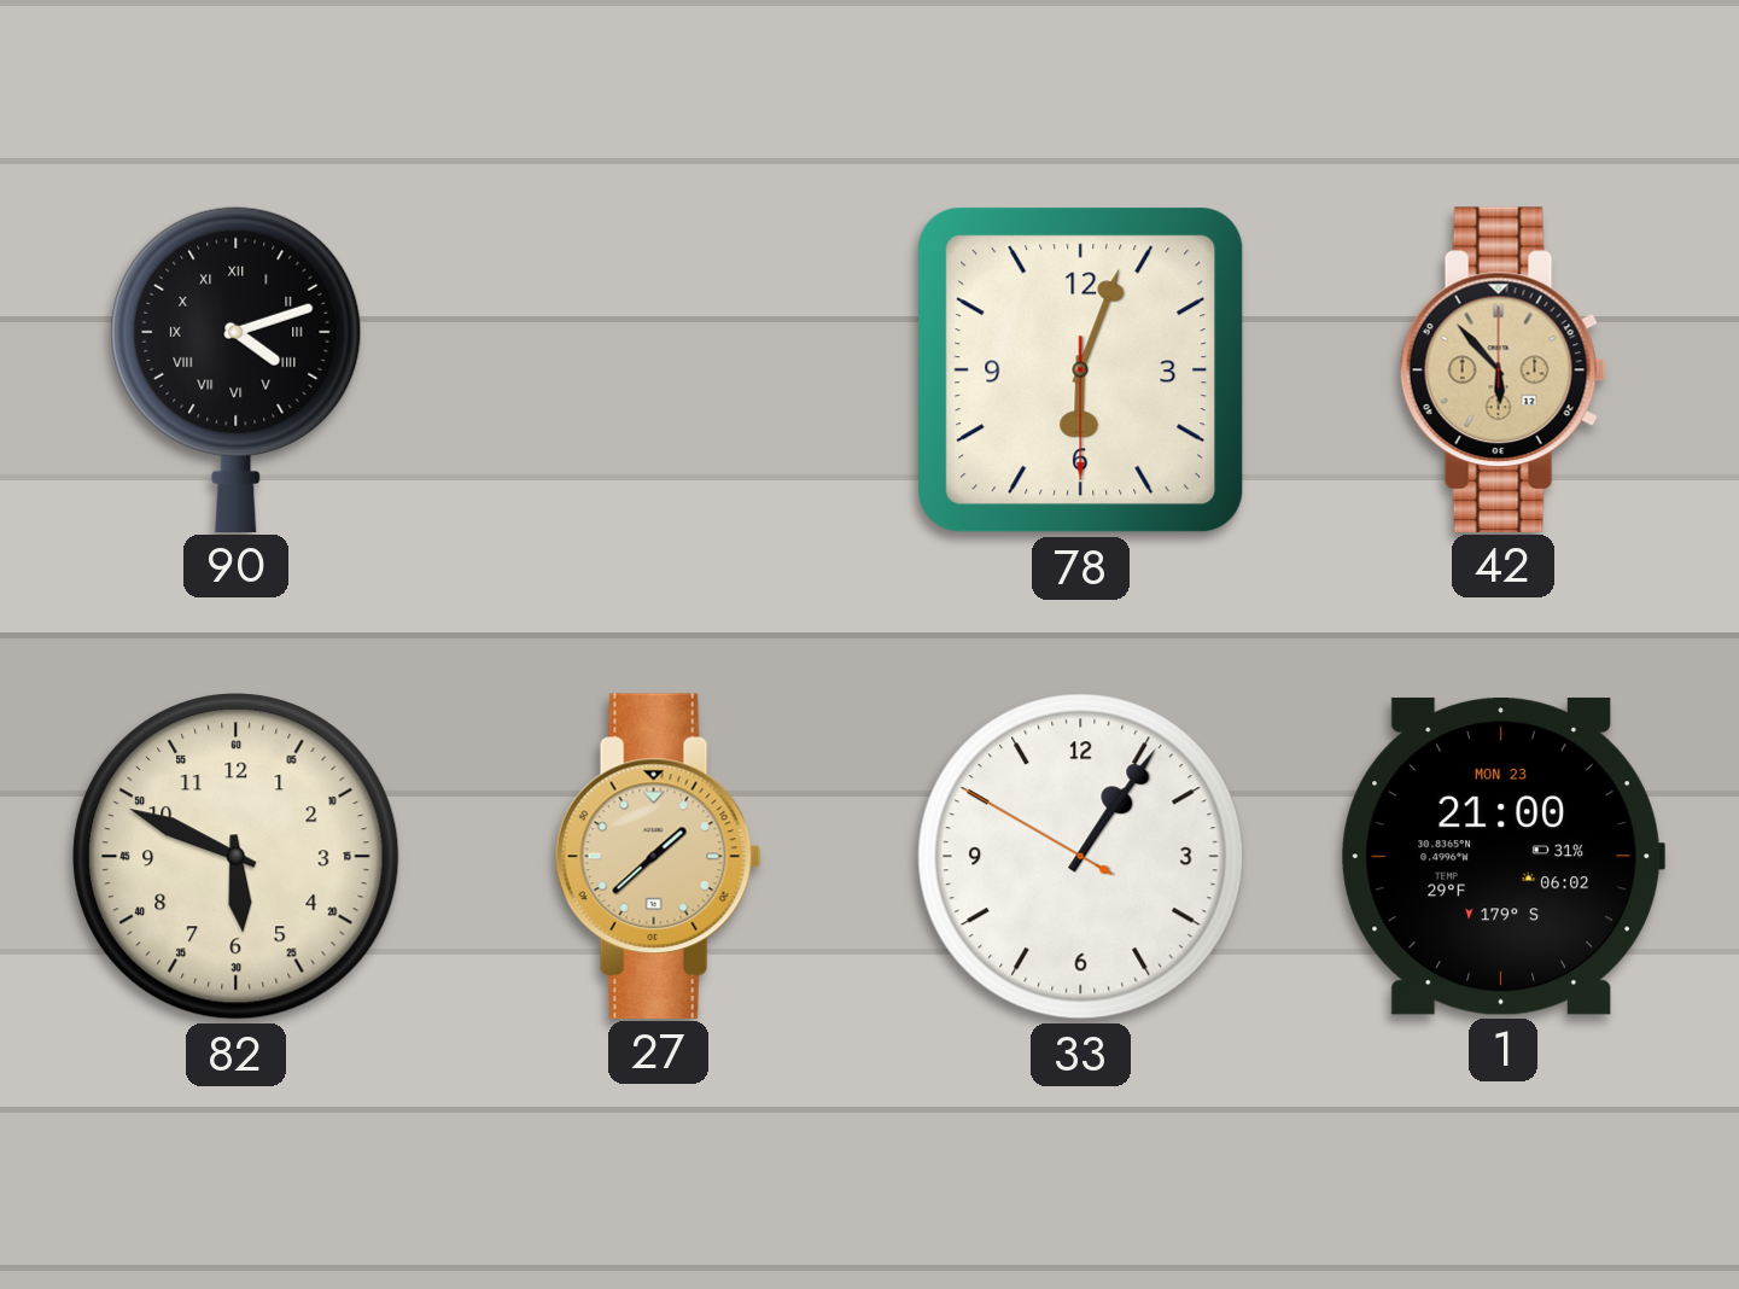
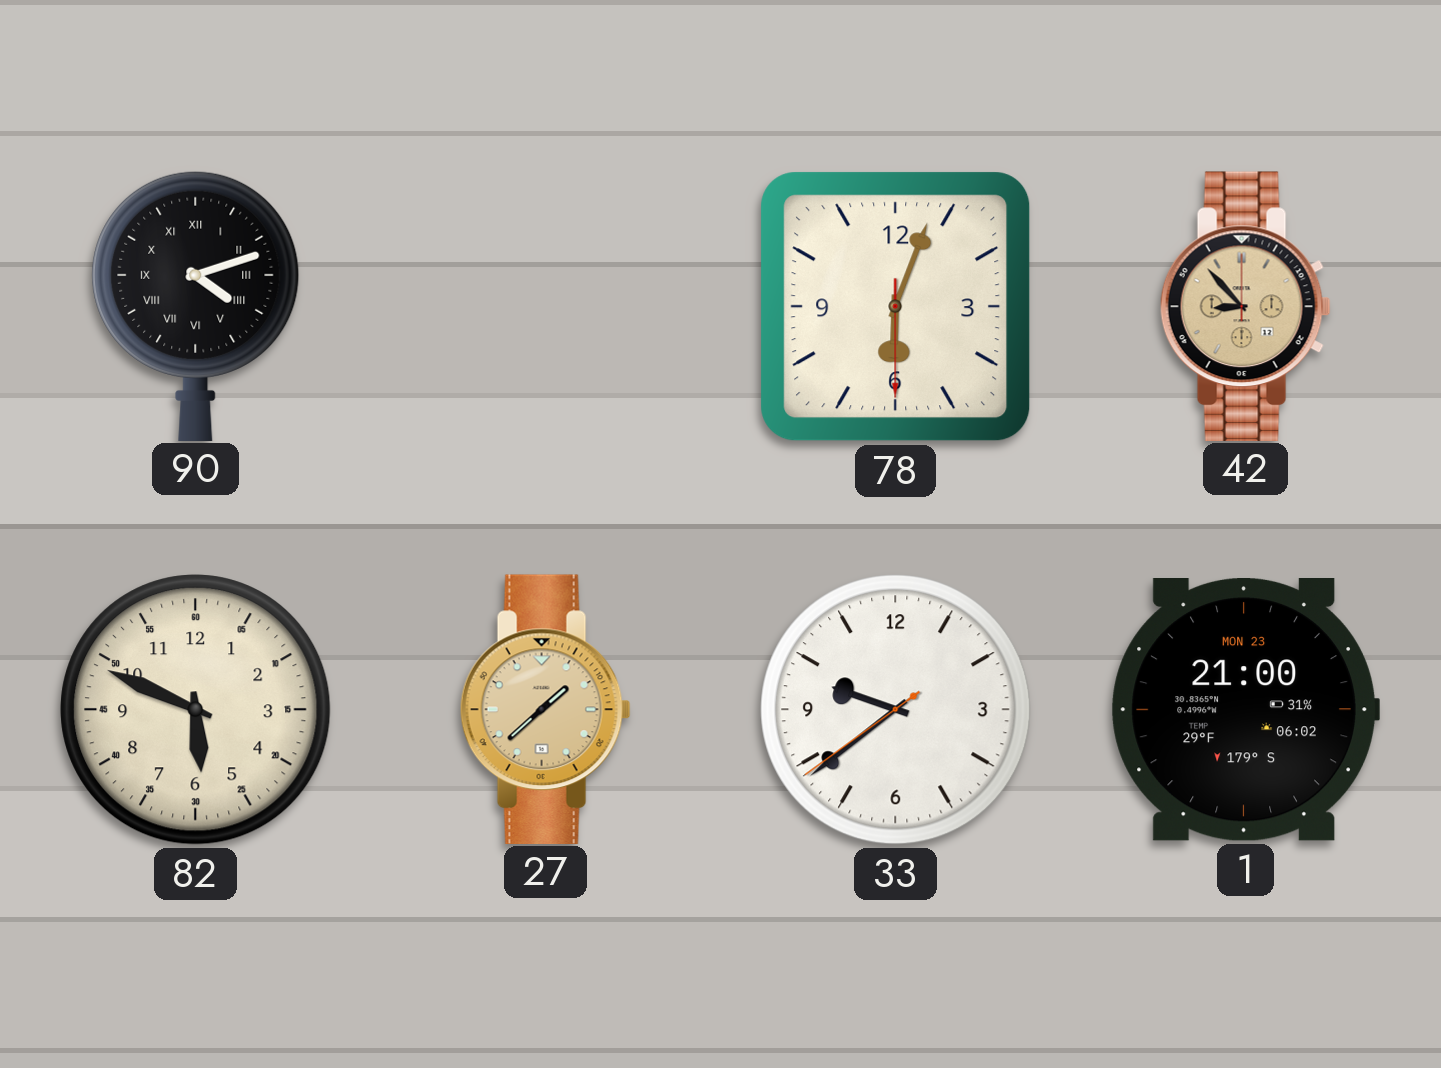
42: 5:53 -> 8:53 (1245, 306)
33: 1:05 -> 9:38 (896, 710)
